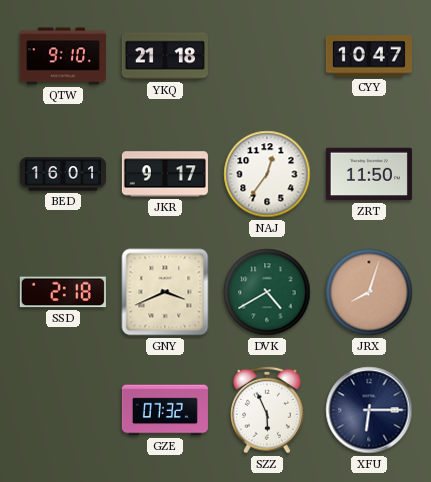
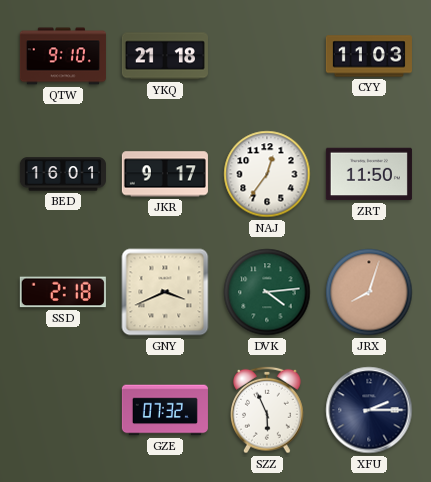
CYY: 10:47 -> 11:03 (369, 56)
DVK: 4:40 -> 4:14 (267, 292)
XFU: 6:15 -> 2:15 (369, 410)
